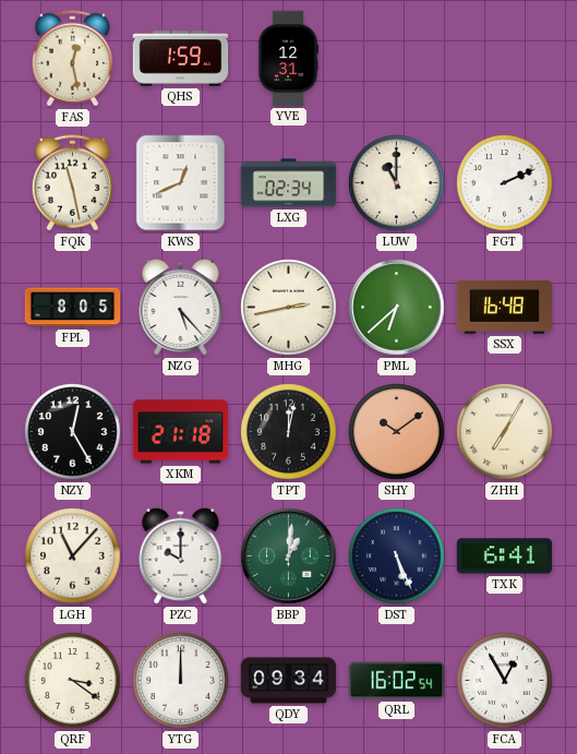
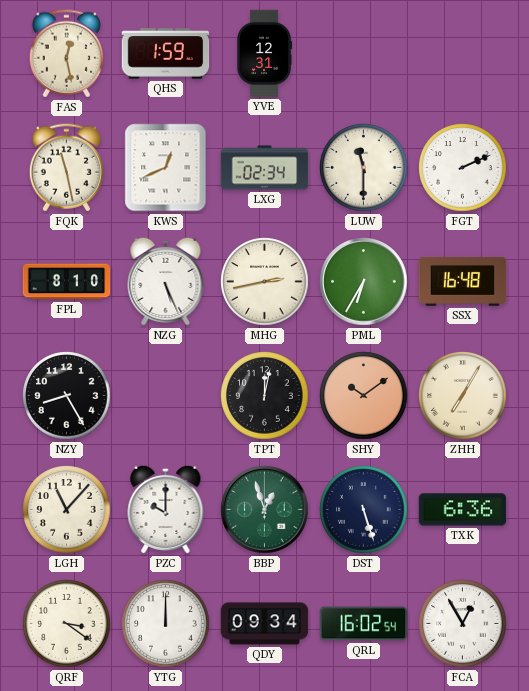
LUW: 11:00 -> 11:30 (364, 168)
FPL: 8:05 -> 8:10 (67, 282)
NZG: 5:23 -> 5:26 (166, 281)
PML: 6:38 -> 6:35 (364, 282)
NZY: 12:25 -> 8:25 (67, 396)
XKM: 21:18 -> none (181, 432)
BBP: 1:01 -> 12:57 (265, 510)
DST: 5:26 -> 5:27 (364, 510)
TXK: 6:41 -> 6:36 (463, 510)
